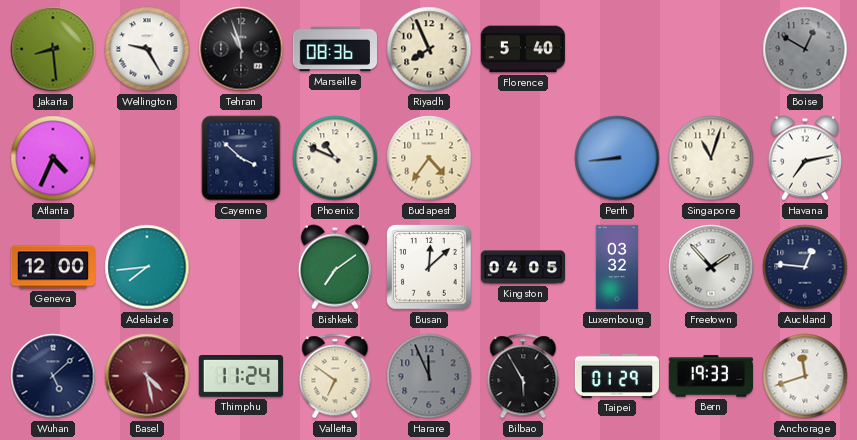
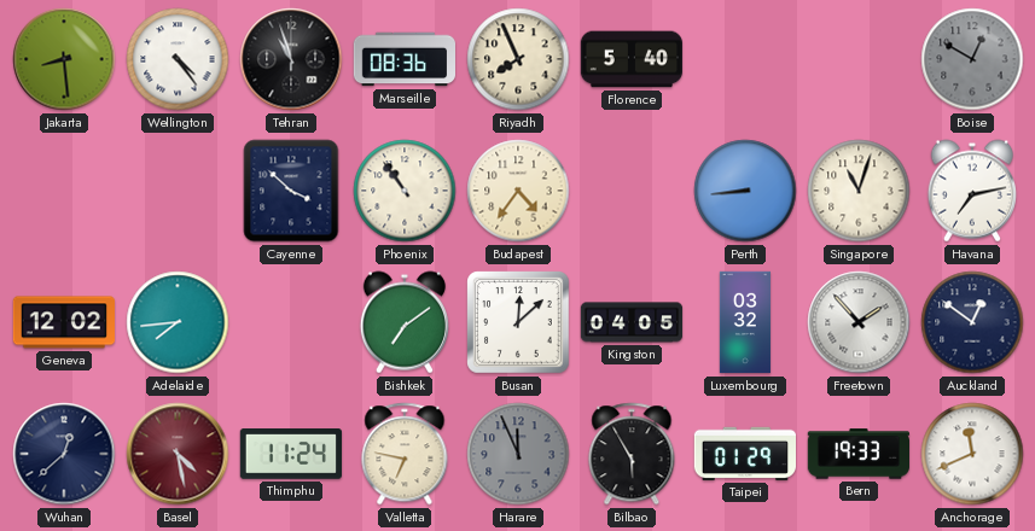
Wellington: 9:25 -> 4:24 (178, 59)
Atlanta: 4:34 -> none (53, 158)
Phoenix: 10:49 -> 10:54 (405, 191)
Geneva: 12:00 -> 12:02 (63, 322)
Auckland: 12:46 -> 12:51 (972, 322)
Wuhan: 5:08 -> 12:38 (64, 454)
Valletta: 6:51 -> 6:47 (405, 454)
Anchorage: 11:42 -> 11:41 (972, 454)
